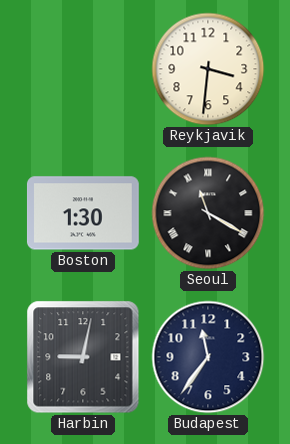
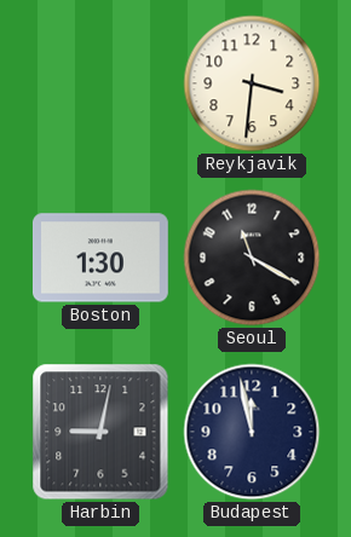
Seoul numerals: Roman -> Arabic (252, 258)
Budapest: 11:36 -> 11:58 (252, 432)
